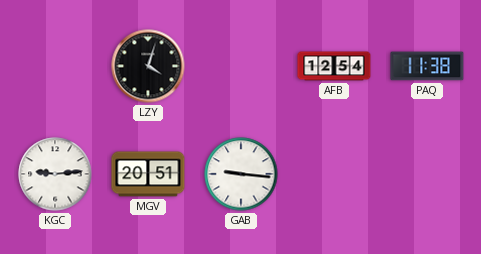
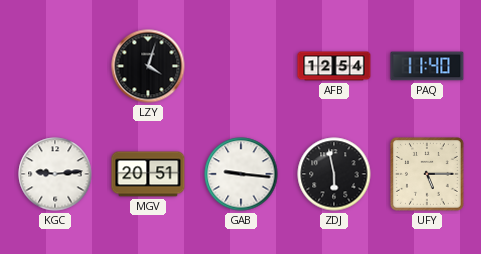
PAQ: 11:38 -> 11:40 (427, 66)
ZDJ: none -> 5:58 (334, 174)
UFY: none -> 5:15 (428, 175)
